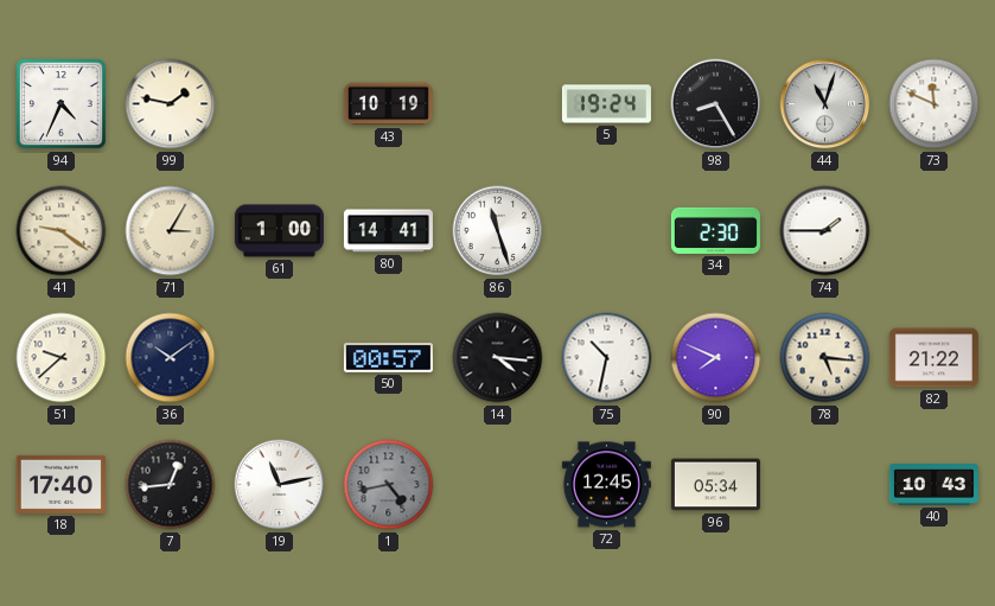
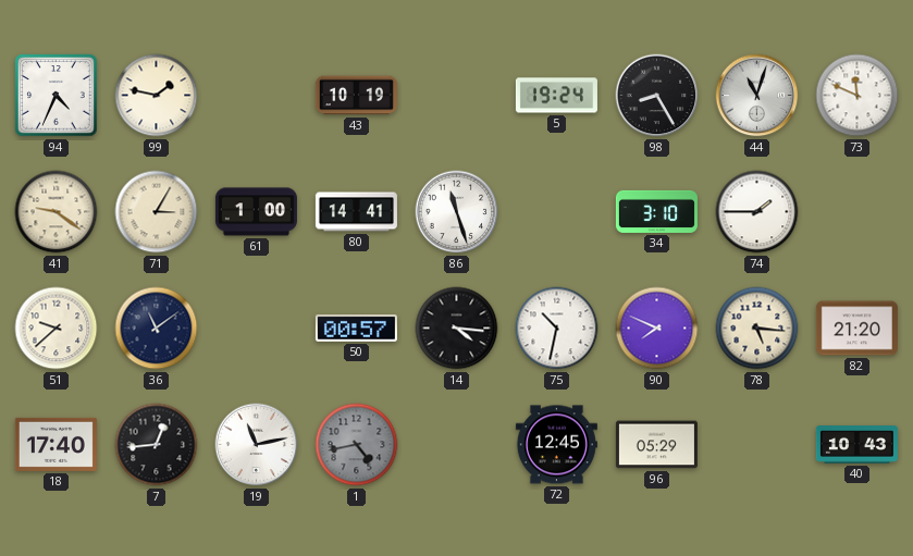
34: 2:30 -> 3:10 (656, 211)
36: 10:09 -> 11:09 (157, 329)
82: 21:22 -> 21:20 (856, 329)
96: 05:34 -> 05:29 (656, 445)
